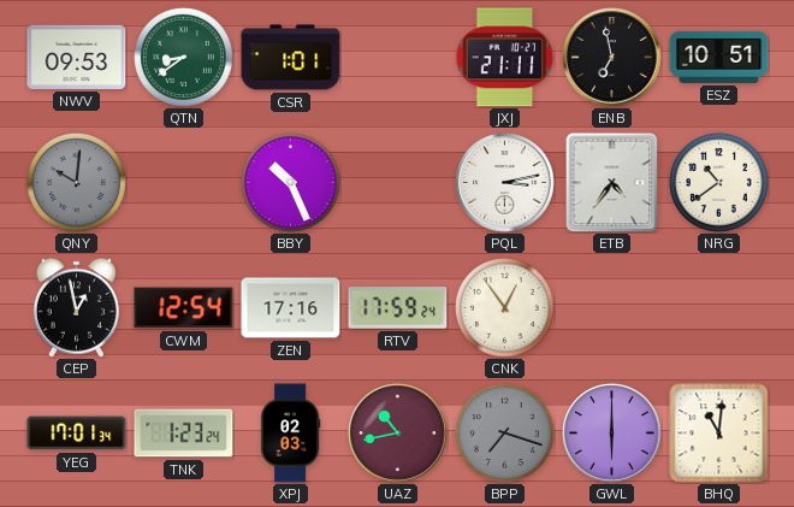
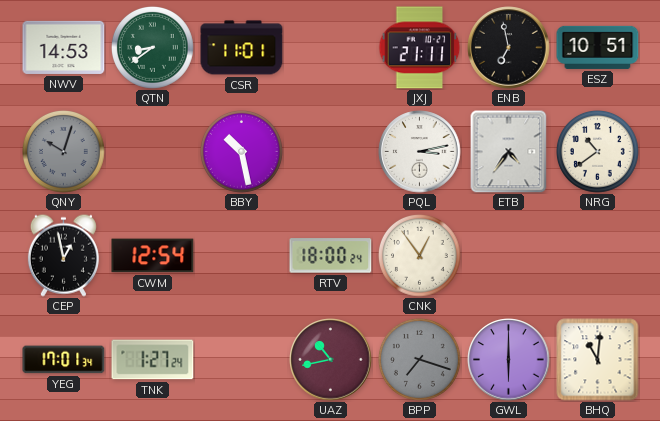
NWV: 09:53 -> 14:53 (64, 47)
CSR: 1:01 -> 11:01 (242, 48)
QNY: 10:01 -> 10:03 (63, 151)
BBY: 10:26 -> 10:28 (241, 151)
ZEN: 17:16 -> none (291, 308)
RTV: 17:59 -> 18:00 (331, 256)
TNK: 1:23 -> 1:27 (153, 360)
XPJ: 02:03 -> none (290, 434)
